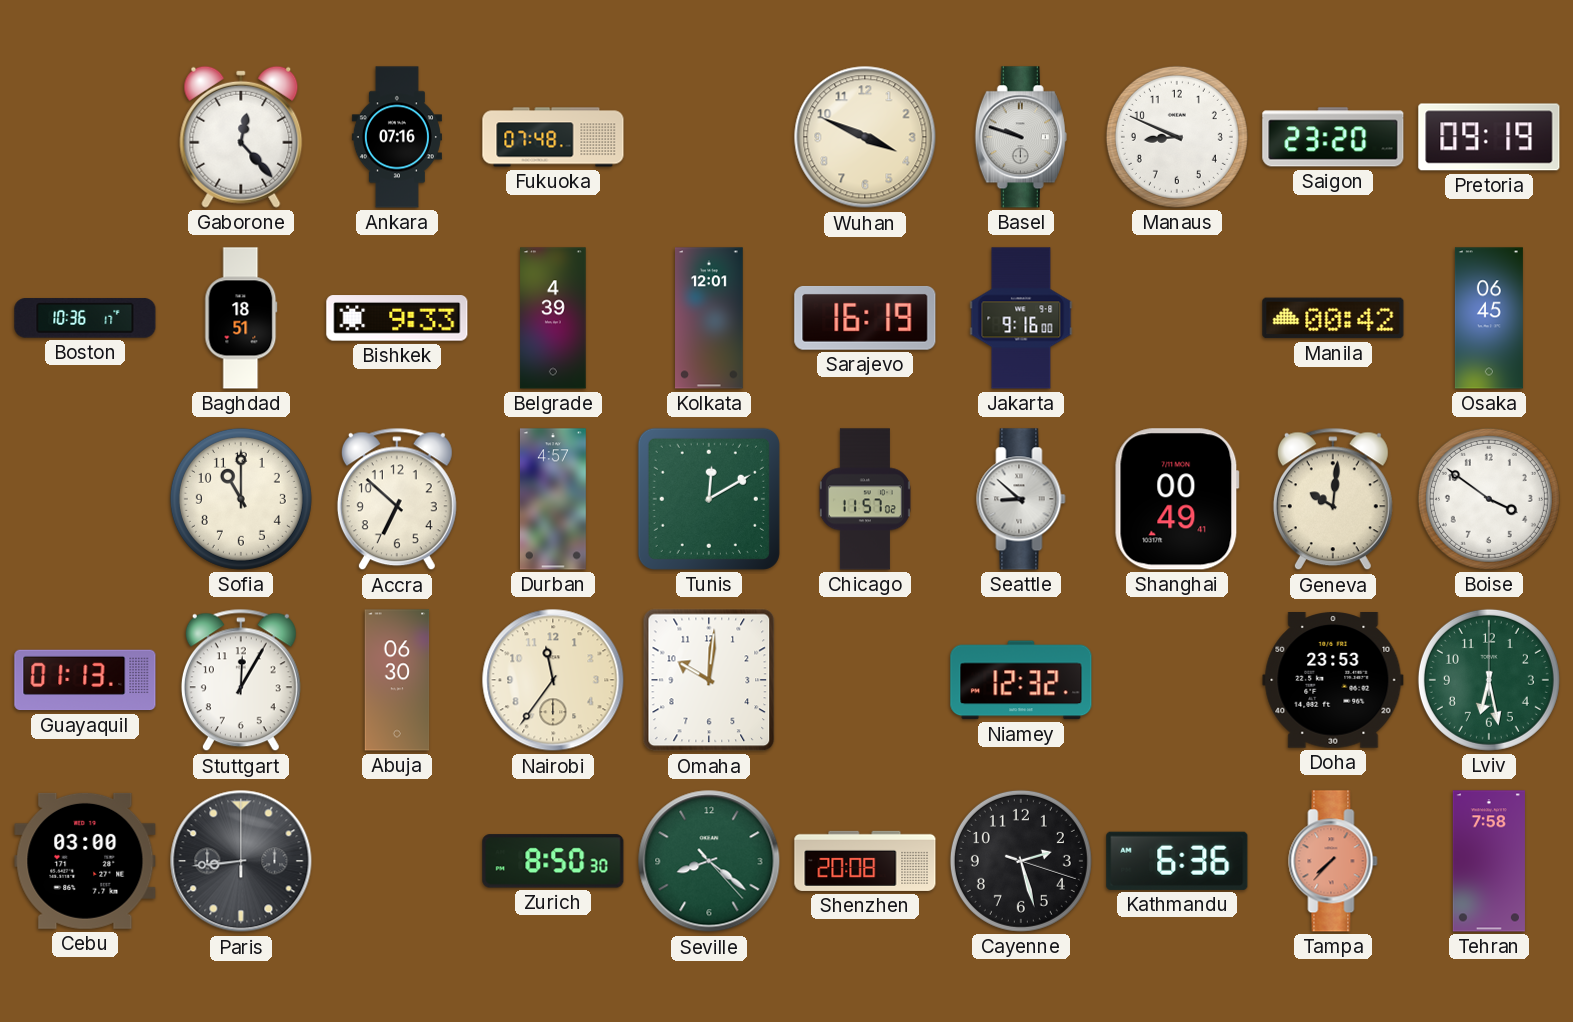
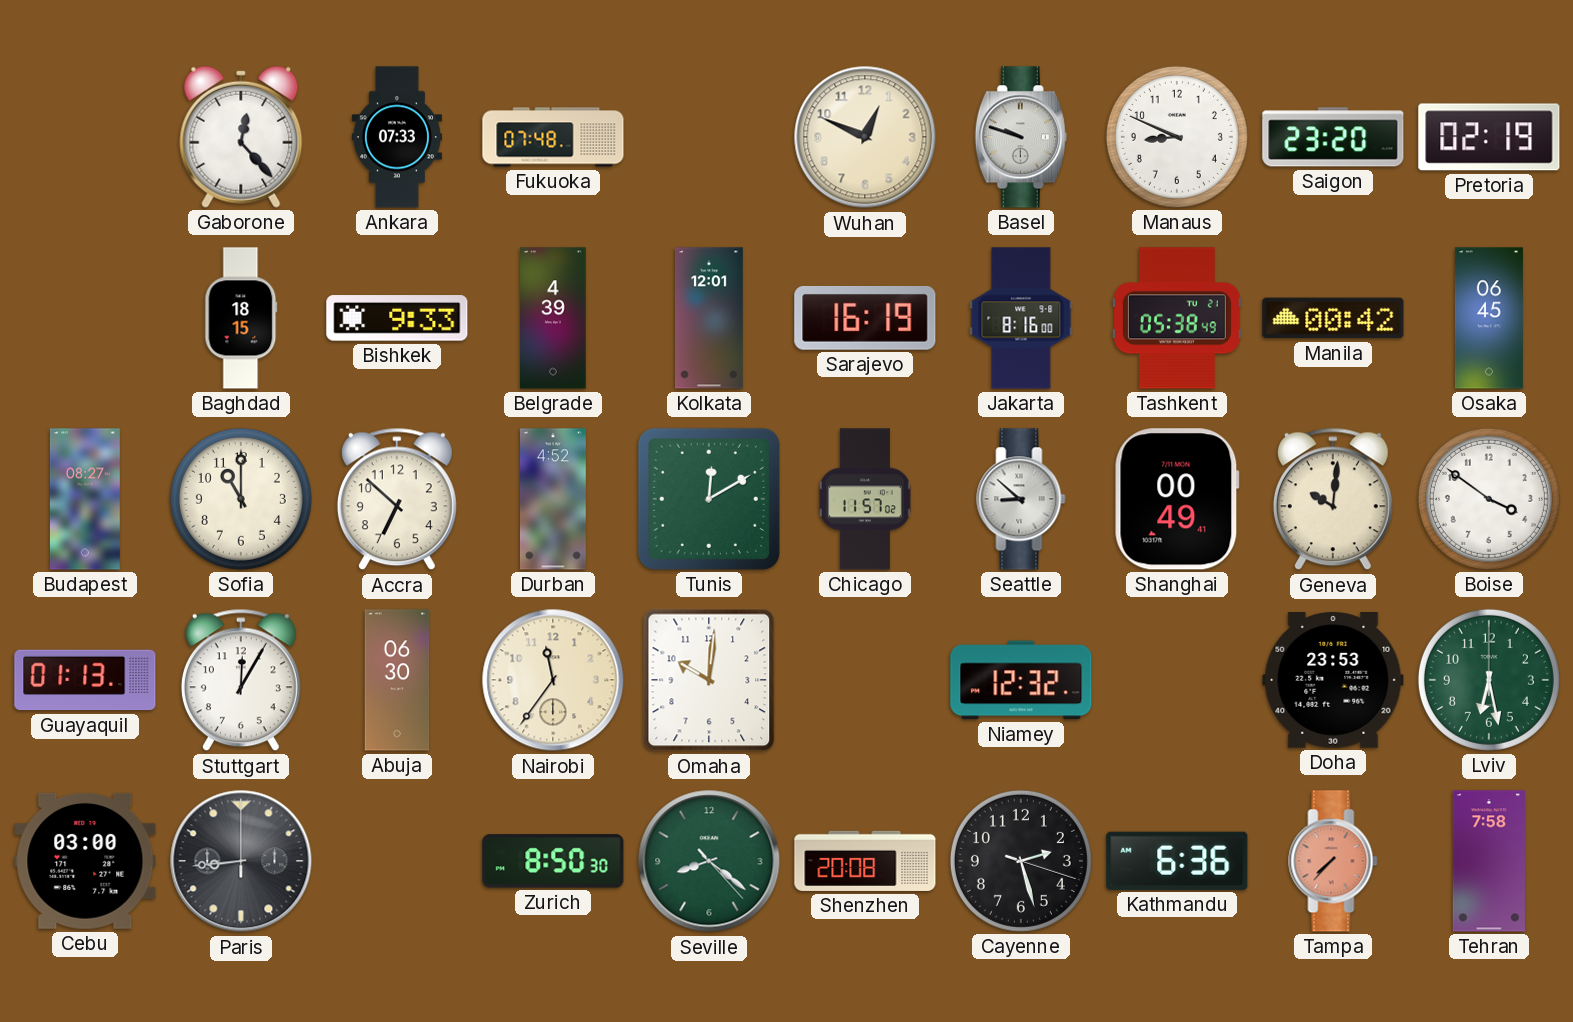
Ankara: 07:16 -> 07:33 (397, 137)
Wuhan: 3:49 -> 12:49 (865, 137)
Pretoria: 09:19 -> 02:19 (1489, 137)
Boston: 10:36 -> none (85, 318)
Baghdad: 18:51 -> 18:15 (241, 318)
Jakarta: 9:16 -> 8:16 (1021, 318)
Tashkent: none -> 05:38 (1177, 318)
Budapest: none -> 08:27 (85, 499)
Durban: 4:57 -> 4:52 (553, 499)
